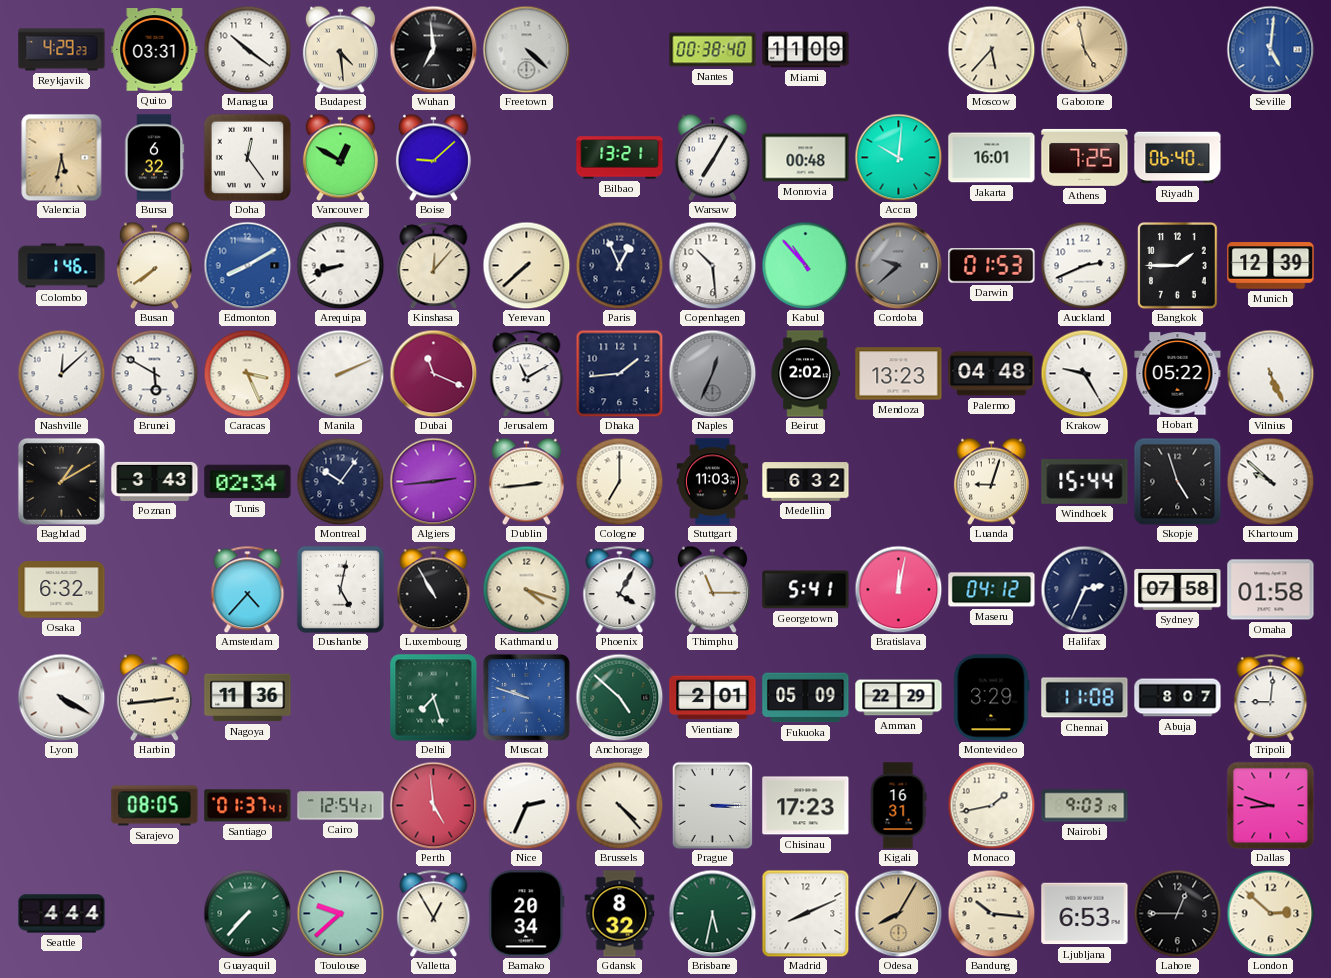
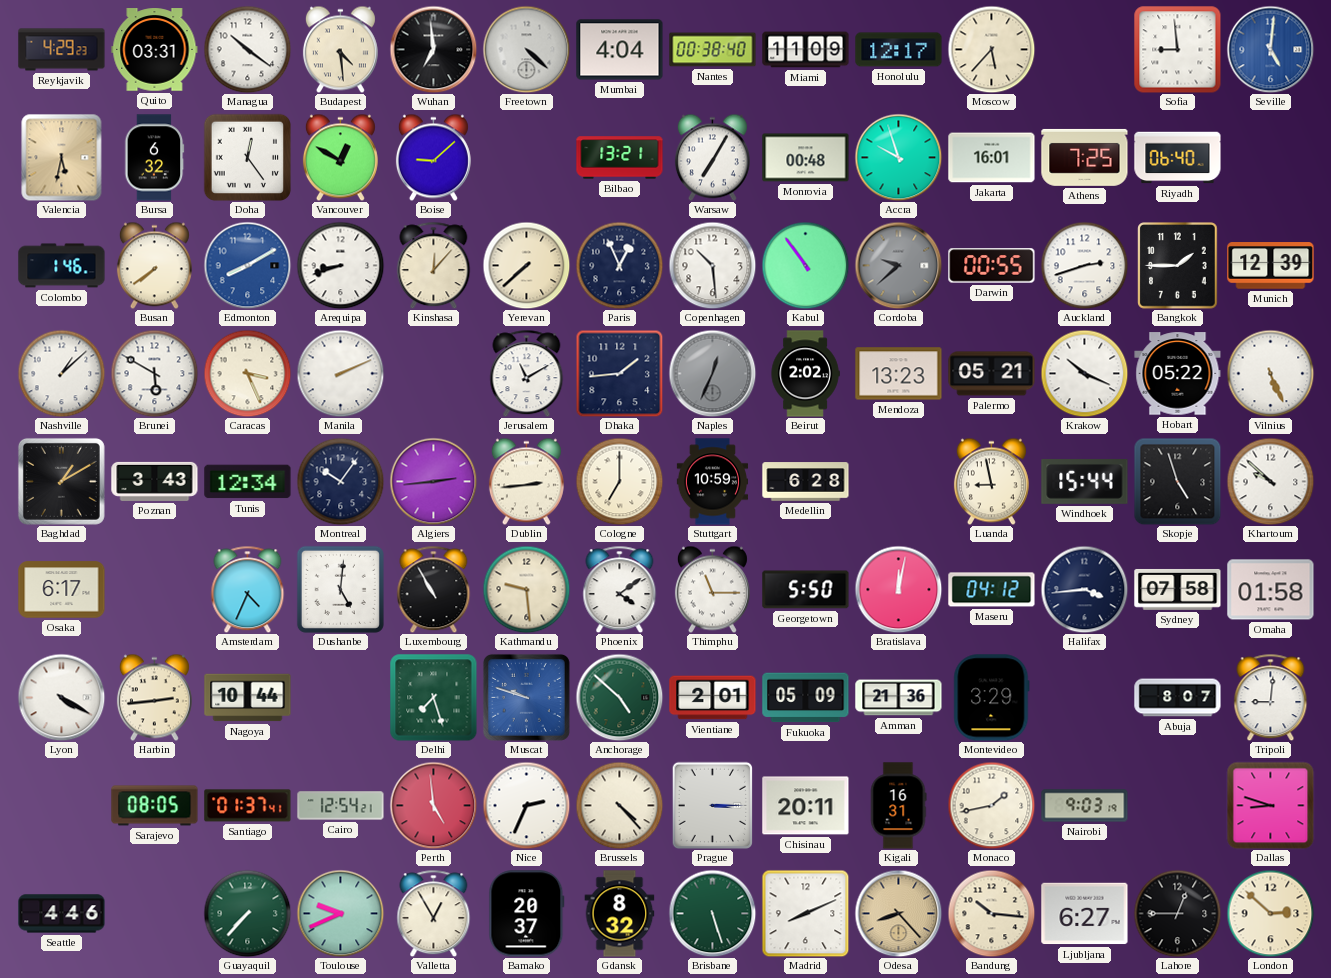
Mumbai: none -> 4:04 (620, 50)
Honolulu: none -> 12:17 (899, 50)
Gaborone: 4:58 -> none (1084, 49)
Sofia: none -> 8:59 (1178, 50)
Accra: 10:01 -> 9:57 (898, 157)
Kabul: 10:53 -> 10:54 (805, 265)
Darwin: 01:53 -> 00:55 (992, 266)
Auckland: 2:41 -> 2:42 (1084, 265)
Nashville: 12:08 -> 1:08 (61, 373)
Dubai: 11:19 -> none (433, 373)
Palermo: 04:48 -> 05:21 (992, 374)
Krakow: 9:25 -> 10:19 (1084, 373)
Tunis: 02:34 -> 12:34 (248, 482)
Stuttgart: 11:03 -> 10:59 (712, 482)
Medellin: 6:32 -> 6:28 (806, 482)
Luanda: 9:03 -> 8:58 (991, 481)
Osaka: 6:32 -> 6:17 (62, 590)
Amsterdam: 4:37 -> 4:34 (248, 589)
Dushanbe: 5:02 -> 5:01 (340, 589)
Kathmandu: 4:18 -> 9:29 (526, 589)
Phoenix: 4:05 -> 4:09 (620, 589)
Georgetown: 5:41 -> 5:50 (806, 590)
Halifax: 2:34 -> 3:44 (1084, 589)
Nagoya: 11:36 -> 10:44 (248, 698)
Amman: 22:29 -> 21:36 (899, 698)
Chennai: 11:08 -> none (1085, 698)
Chisinau: 17:23 -> 20:11 (806, 806)
Seattle: 4:44 -> 4:46 (62, 914)
Toulouse: 9:38 -> 9:41 (340, 913)
Bamako: 20:34 -> 20:37 (527, 914)
Brisbane: 5:32 -> 5:27 (712, 913)
Odesa: 8:05 -> 8:23 (898, 913)
Ljubljana: 6:53 -> 6:27 (1085, 914)
